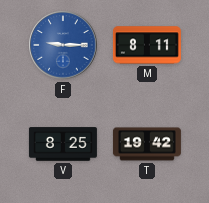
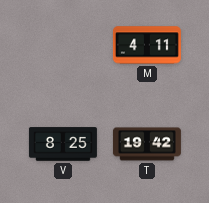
F: 9:15 -> none (63, 45)
M: 8:11 -> 4:11 (147, 45)
